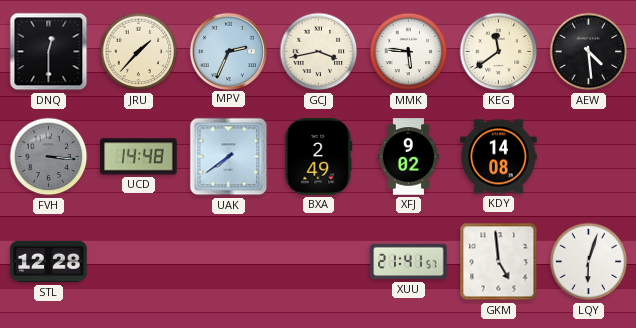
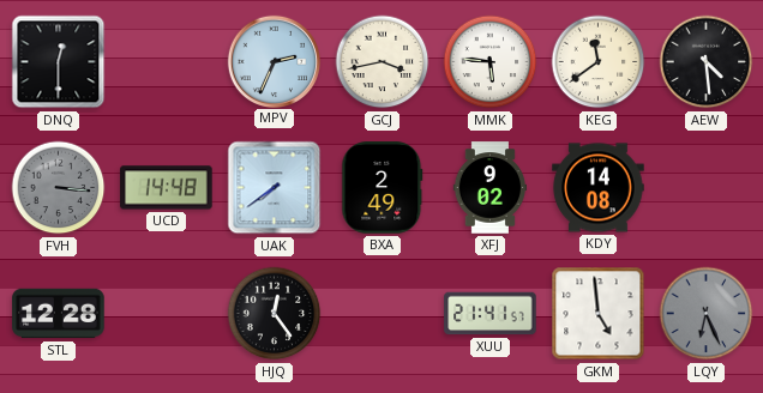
JRU: 1:37 -> none (139, 52)
HJQ: none -> 12:24 (275, 314)
LQY: 6:03 -> 6:26 (707, 314)
LQY dial: white -> grey (707, 314)
